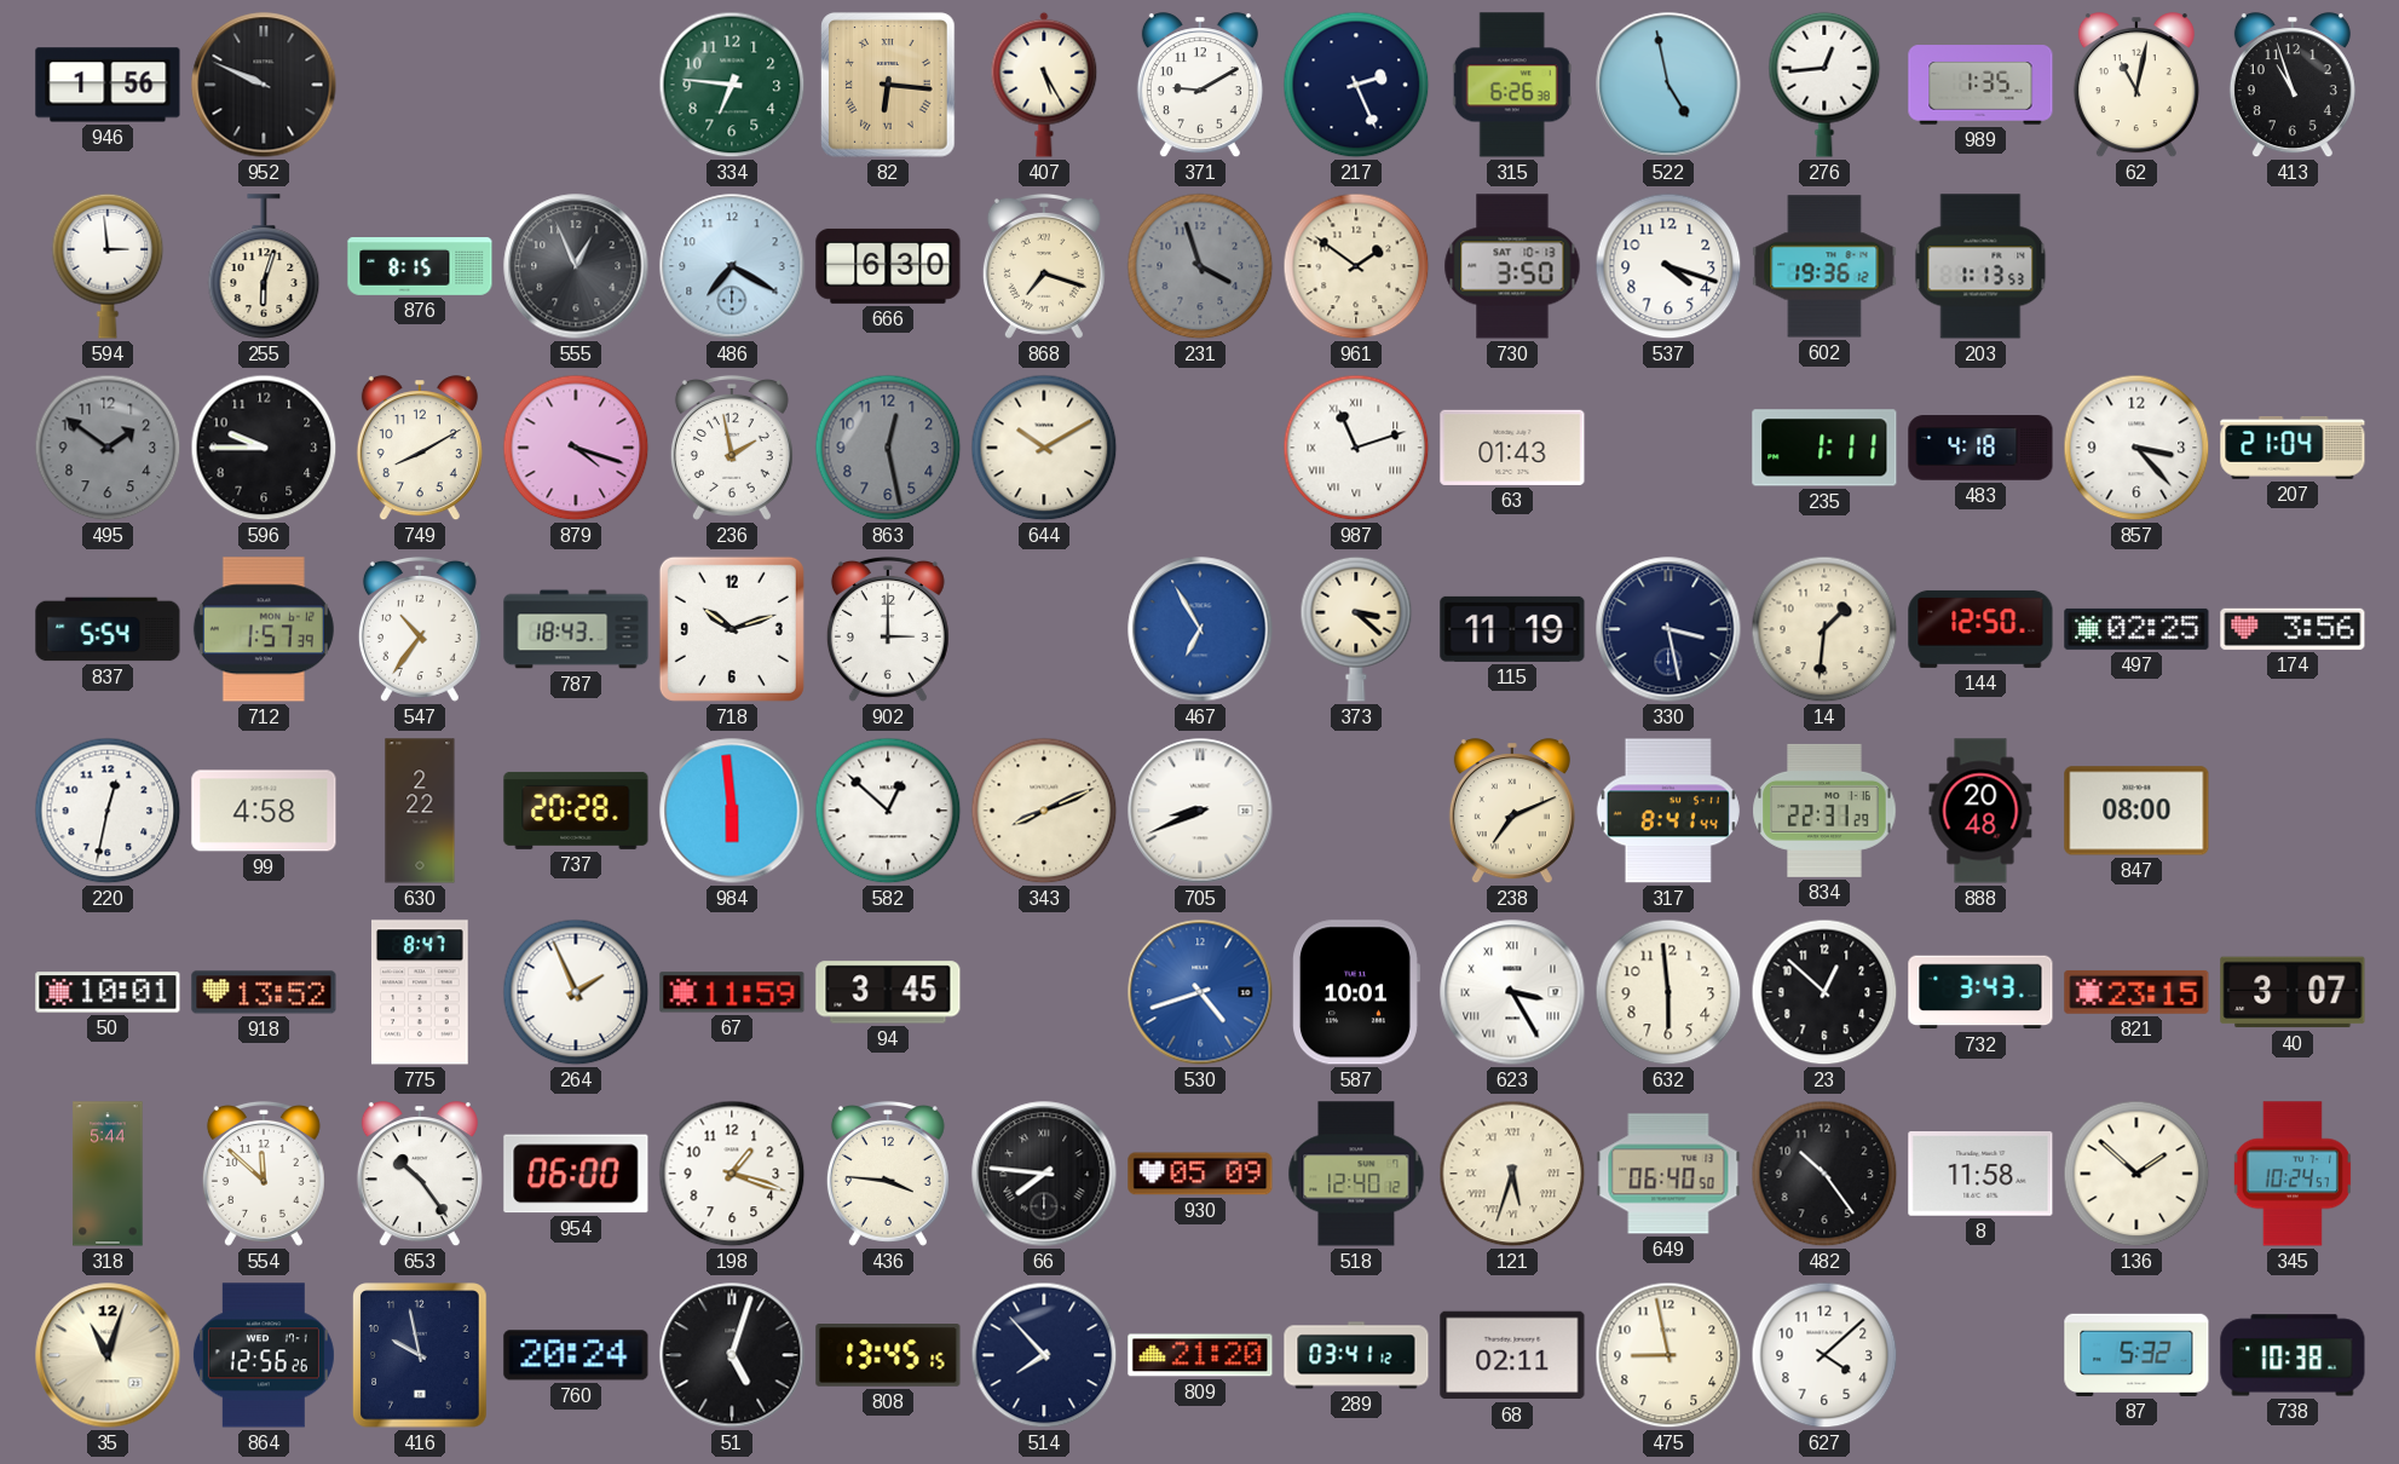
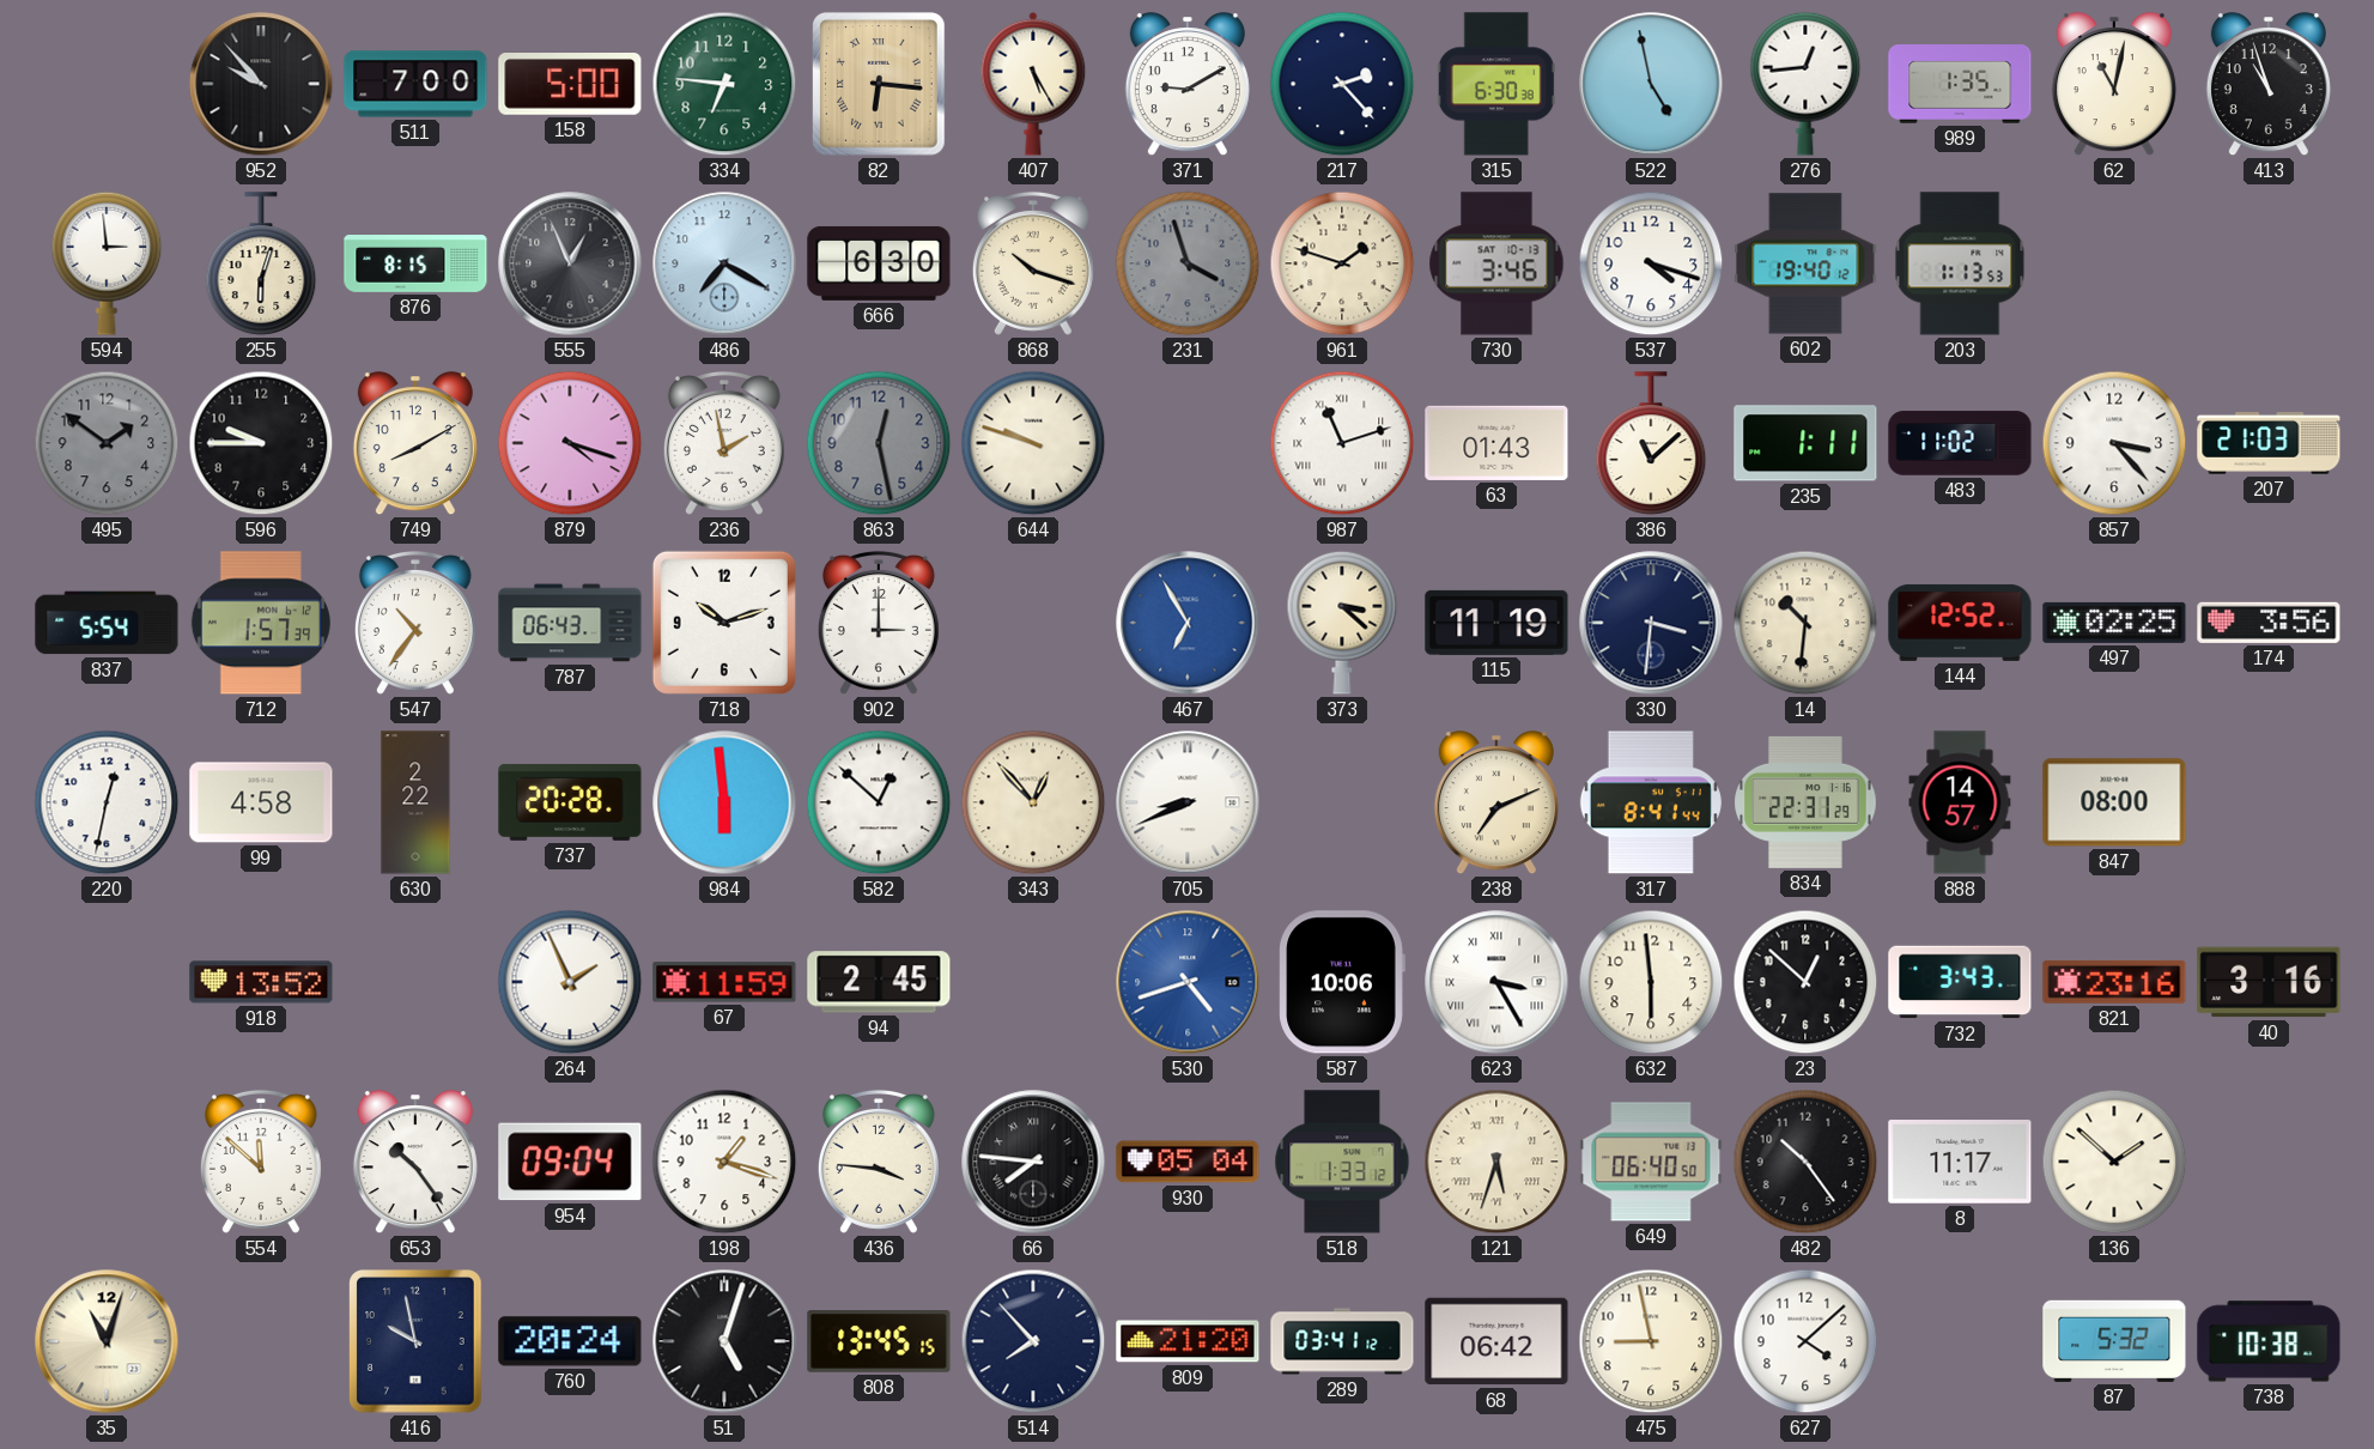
946: 1:56 -> none (108, 85)
952: 9:49 -> 9:53 (261, 84)
511: none -> 7:00 (415, 84)
158: none -> 5:00 (570, 85)
217: 2:26 -> 2:23 (1342, 84)
315: 6:26 -> 6:30 (1496, 84)
868: 7:18 -> 10:18 (1033, 263)
961: 1:51 -> 1:48 (1342, 263)
730: 3:50 -> 3:46 (1496, 263)
602: 19:36 -> 19:40 (1805, 263)
644: 10:10 -> 9:48 (1033, 443)
386: none -> 11:08 (1651, 443)
483: 4:18 -> 11:02 (1960, 443)
207: 21:04 -> 21:03 (2269, 444)
787: 18:43 -> 06:43 (570, 623)
330: 3:28 -> 3:31 (1651, 623)
14: 1:31 -> 10:31 (1805, 623)
144: 12:50 -> 12:52 (1960, 623)
343: 8:11 -> 12:53 (1033, 802)
888: 20:48 -> 14:57 (1960, 802)
50: 10:01 -> none (108, 992)
775: 8:47 -> none (421, 992)
94: 3:45 -> 2:45 (879, 982)
587: 10:01 -> 10:06 (1342, 982)
821: 23:15 -> 23:16 (2114, 982)
40: 3:07 -> 3:16 (2269, 982)
318: 5:44 -> none (108, 1174)
954: 06:00 -> 09:04 (570, 1162)
930: 05:09 -> 05:04 (1188, 1162)
518: 12:40 -> 1:33 (1342, 1162)
8: 11:58 -> 11:17 (1960, 1163)
345: 10:24 -> none (2293, 1174)
864: 12:56 -> none (264, 1355)
68: 02:11 -> 06:42 (1496, 1341)
